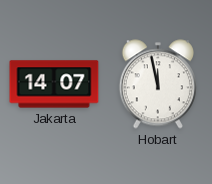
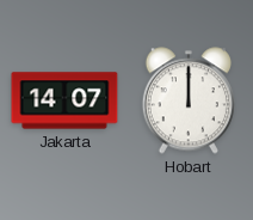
Hobart: 11:58 -> 12:00 (189, 100)
